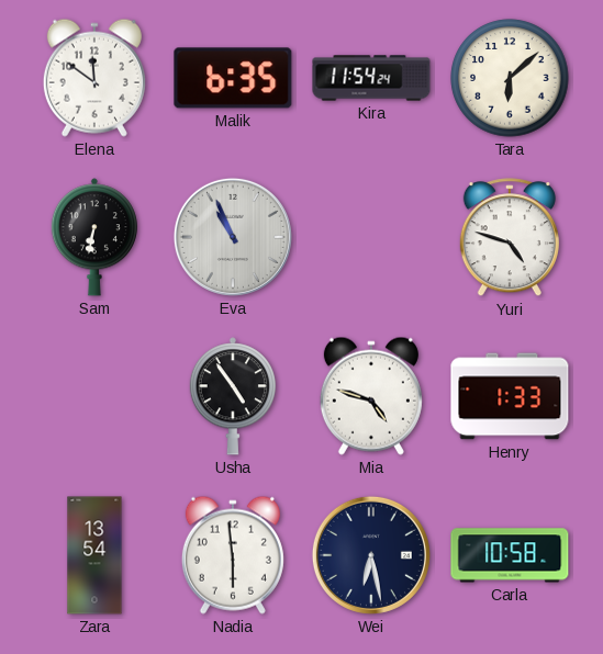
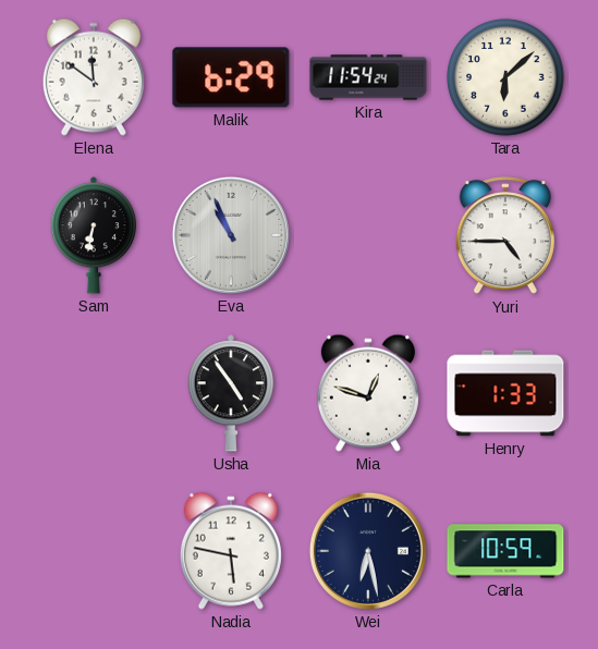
Malik: 6:35 -> 6:29 (231, 77)
Yuri: 4:48 -> 4:45 (505, 236)
Mia: 4:48 -> 12:48 (368, 393)
Zara: 13:54 -> none (94, 555)
Nadia: 5:59 -> 5:47 (231, 551)
Carla: 10:58 -> 10:59 (505, 551)
